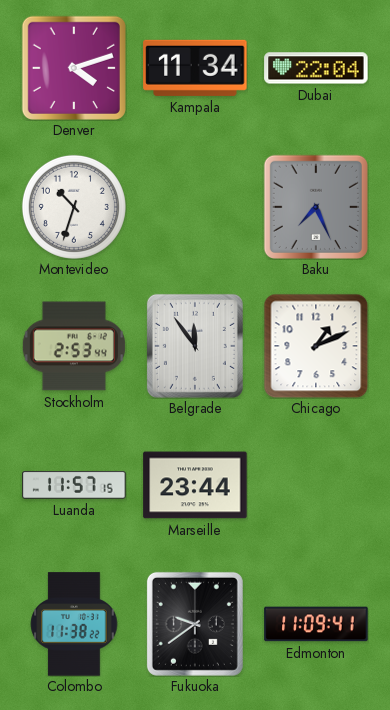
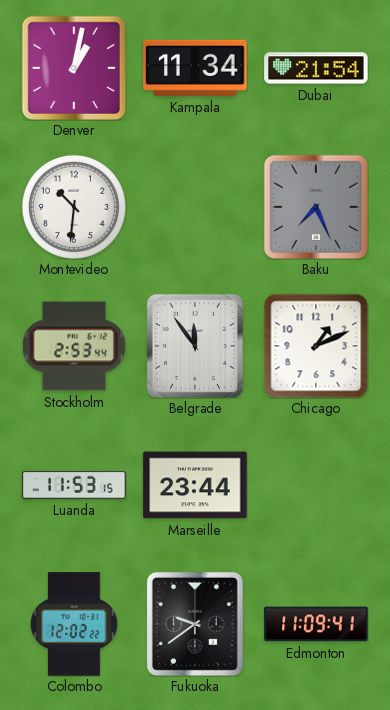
Denver: 4:12 -> 1:02 (74, 68)
Dubai: 22:04 -> 21:54 (316, 68)
Montevideo: 10:33 -> 10:31 (74, 207)
Luanda: 11:57 -> 11:53 (74, 485)
Colombo: 11:38 -> 12:02 (74, 624)
